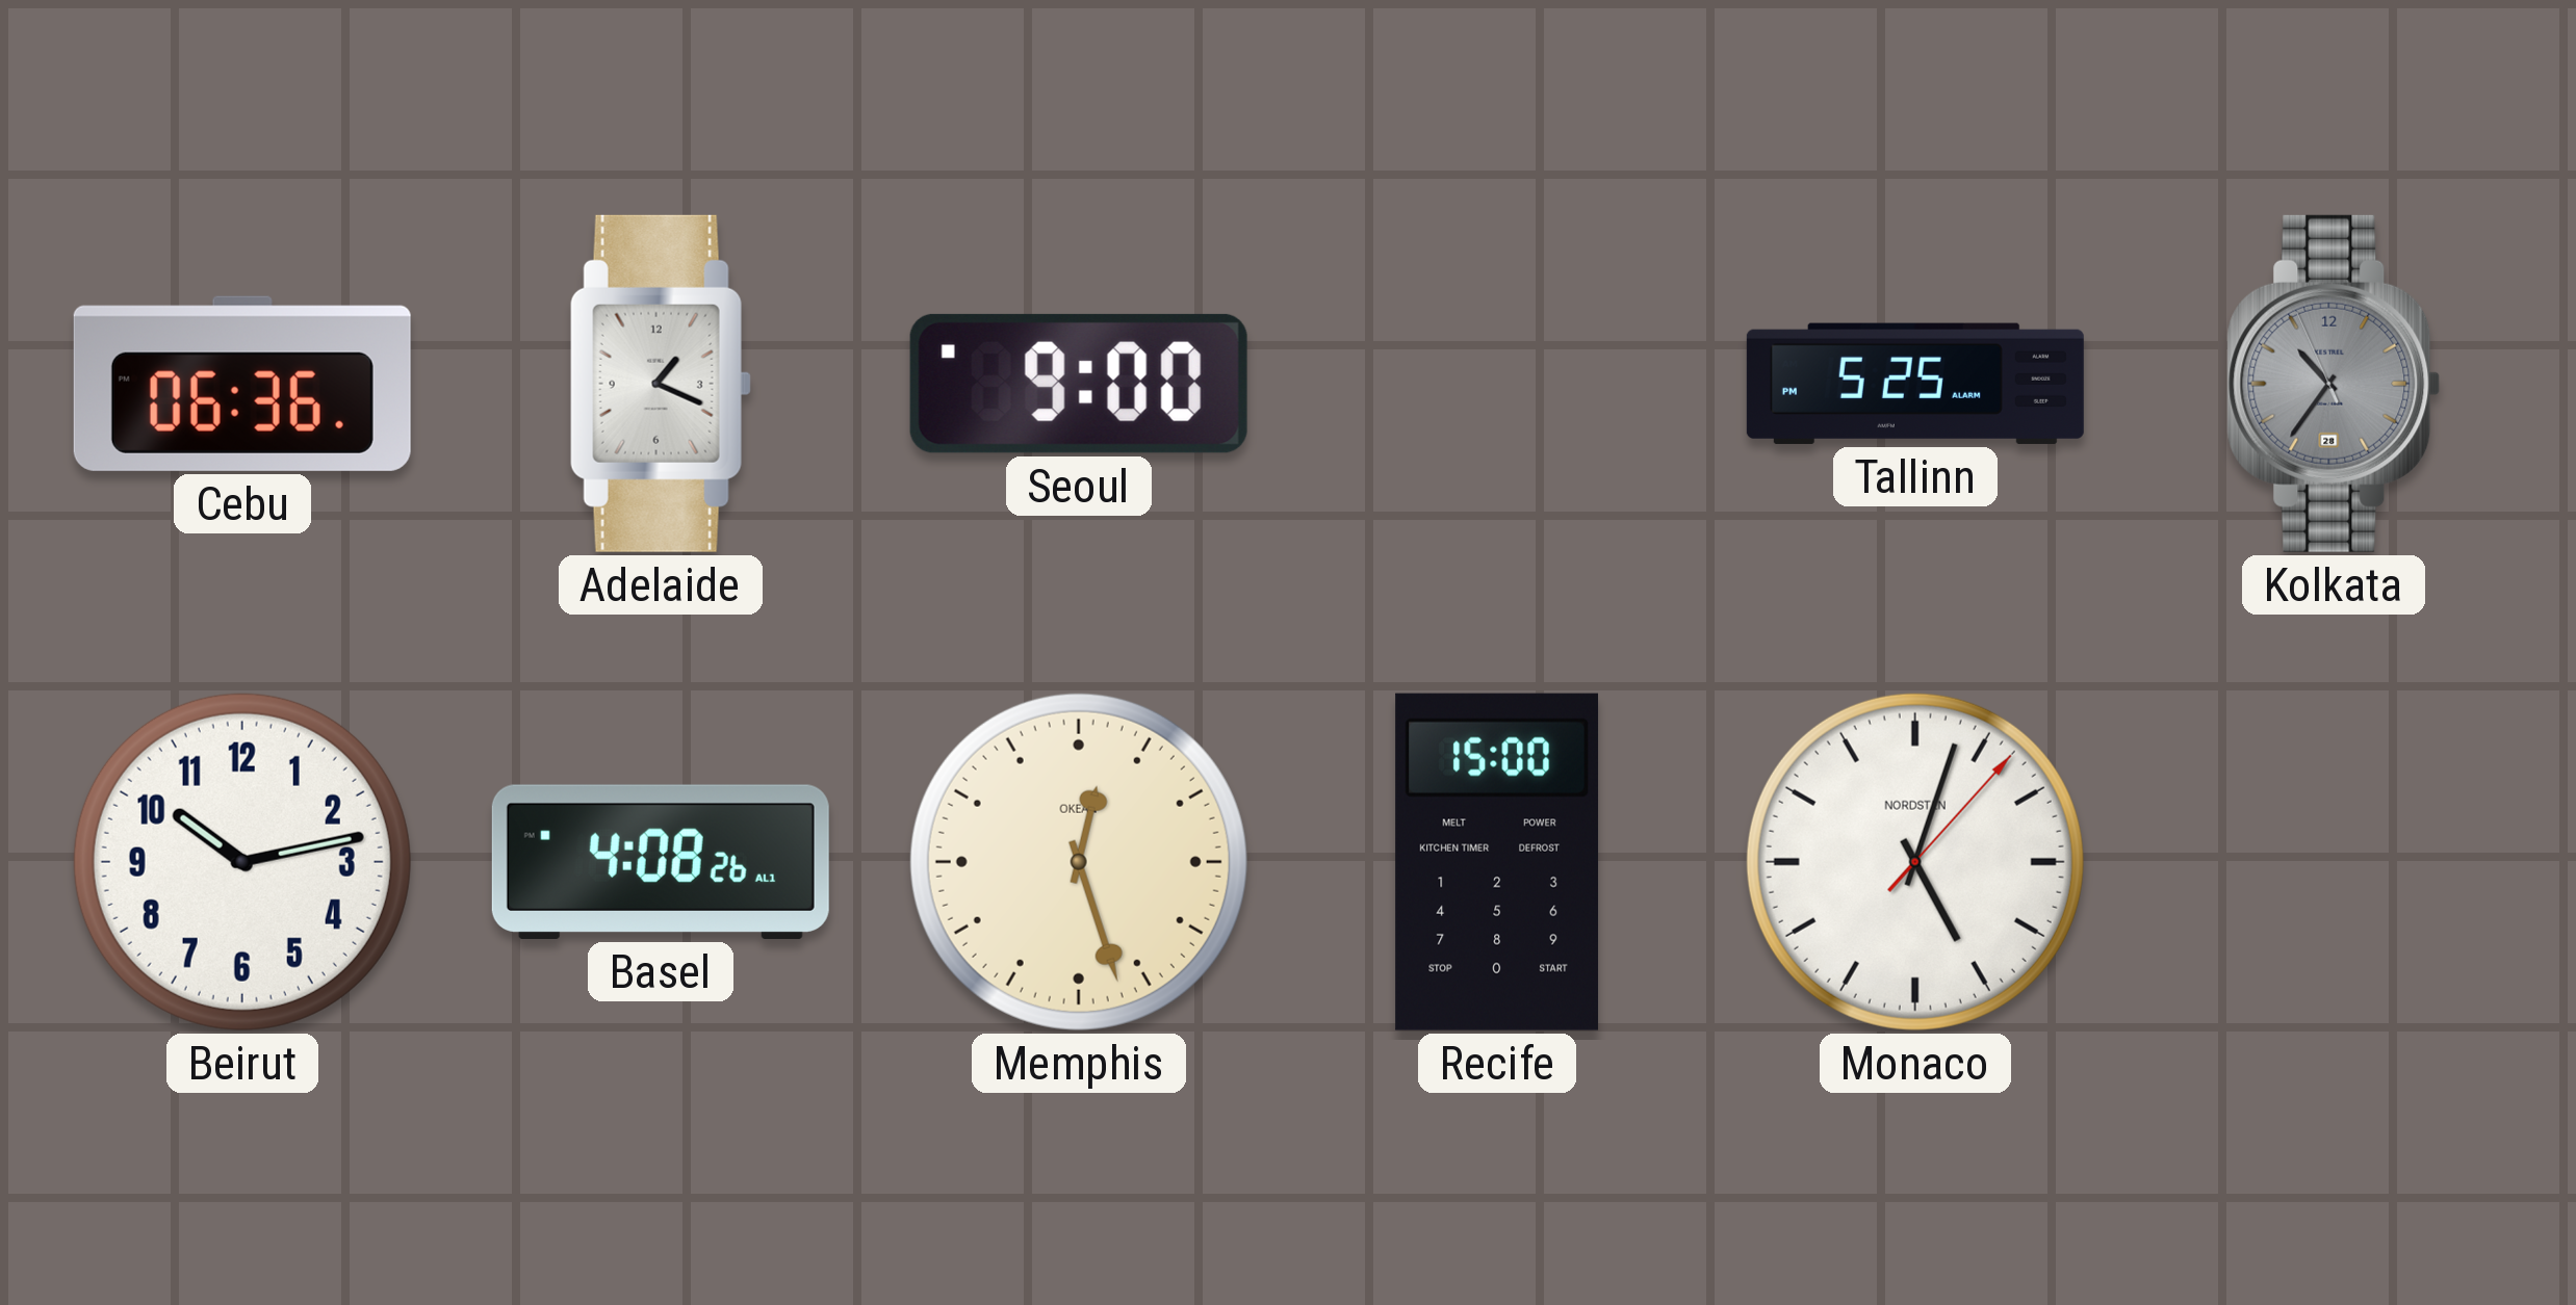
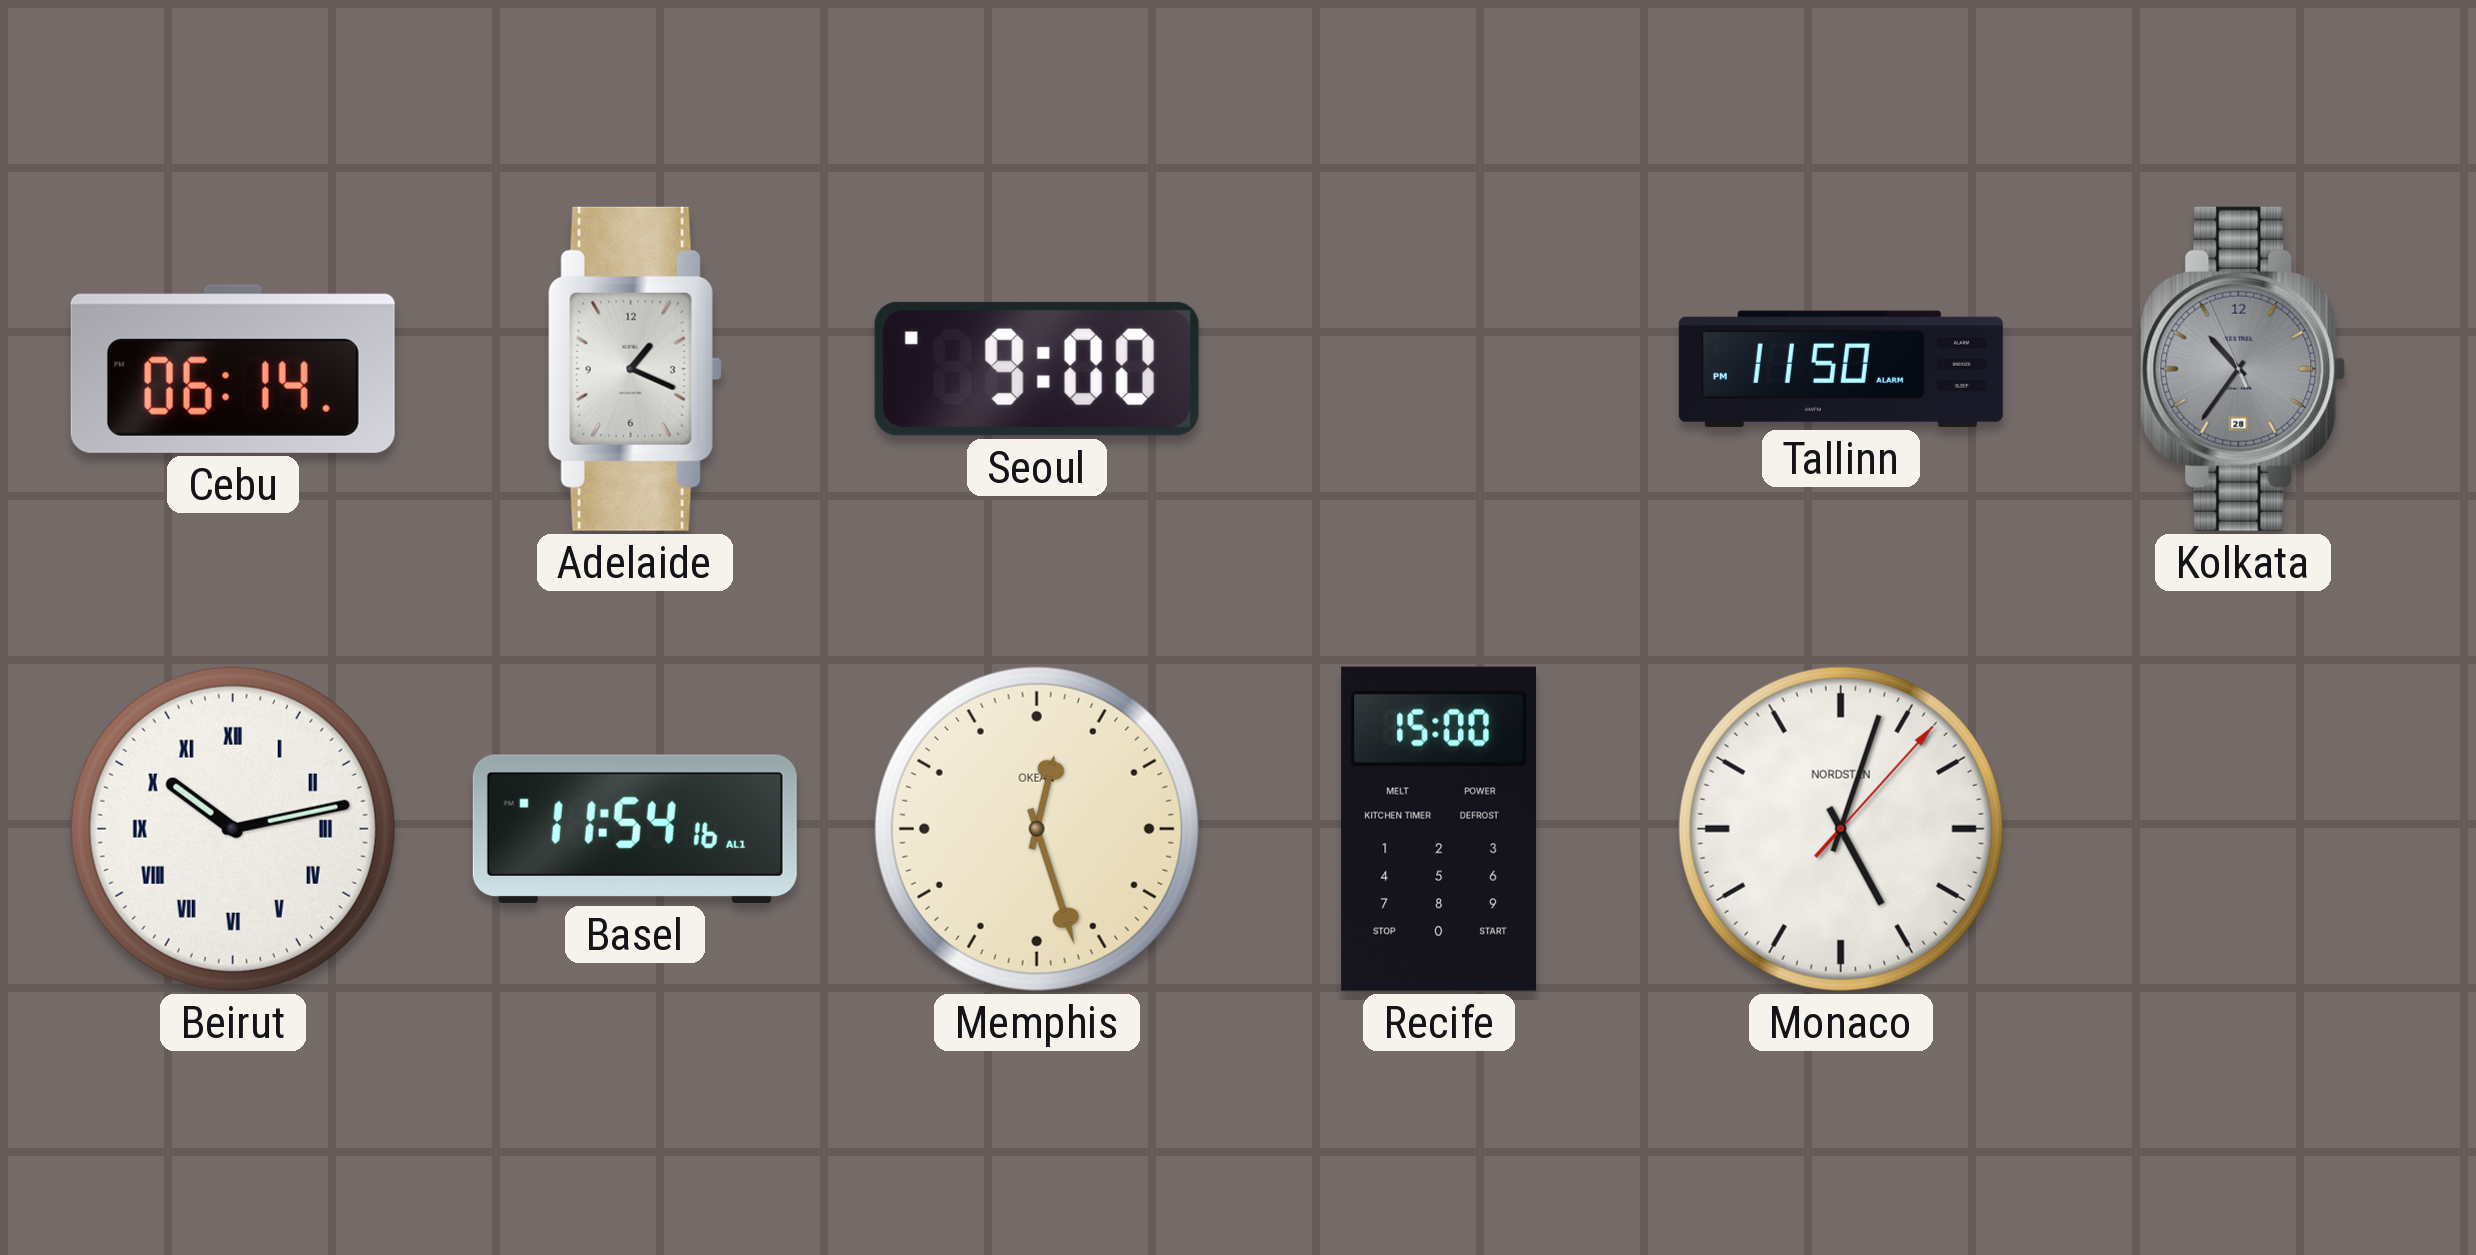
Cebu: 06:36 -> 06:14 (233, 369)
Tallinn: 5:25 -> 11:50 (1841, 369)
Beirut numerals: Arabic -> Roman (233, 829)
Basel: 4:08 -> 11:54 (635, 829)
